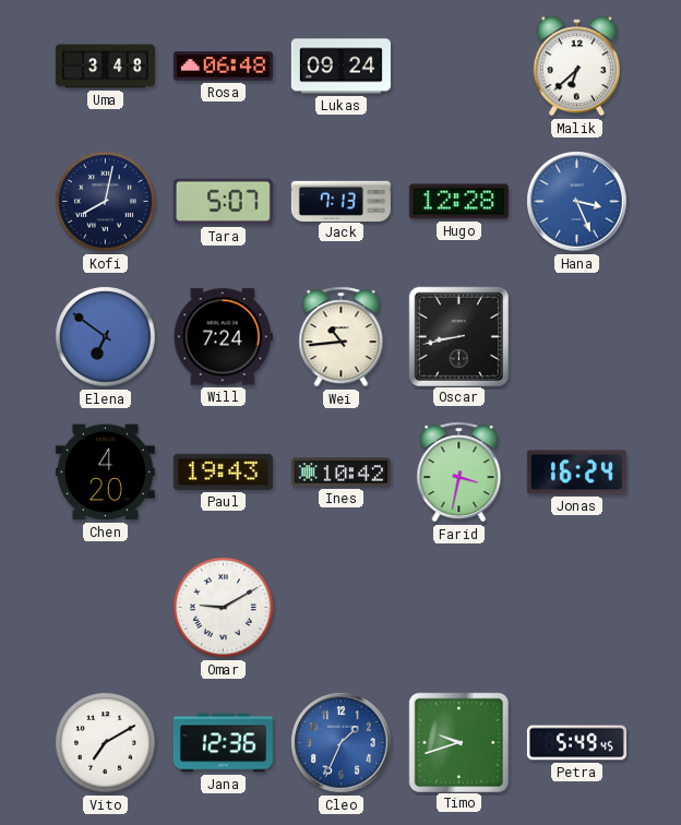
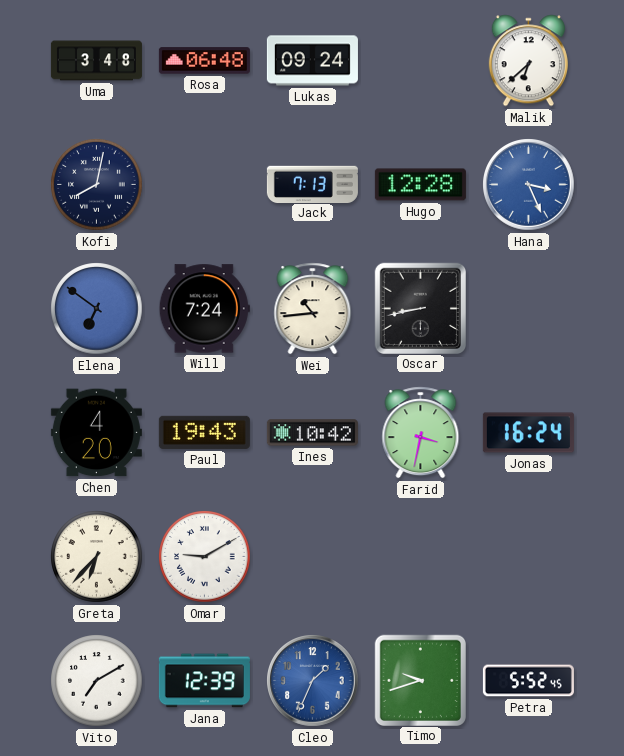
Tara: 5:07 -> none (223, 202)
Greta: none -> 6:37 (97, 557)
Jana: 12:36 -> 12:39 (204, 681)
Petra: 5:49 -> 5:52 (528, 681)
